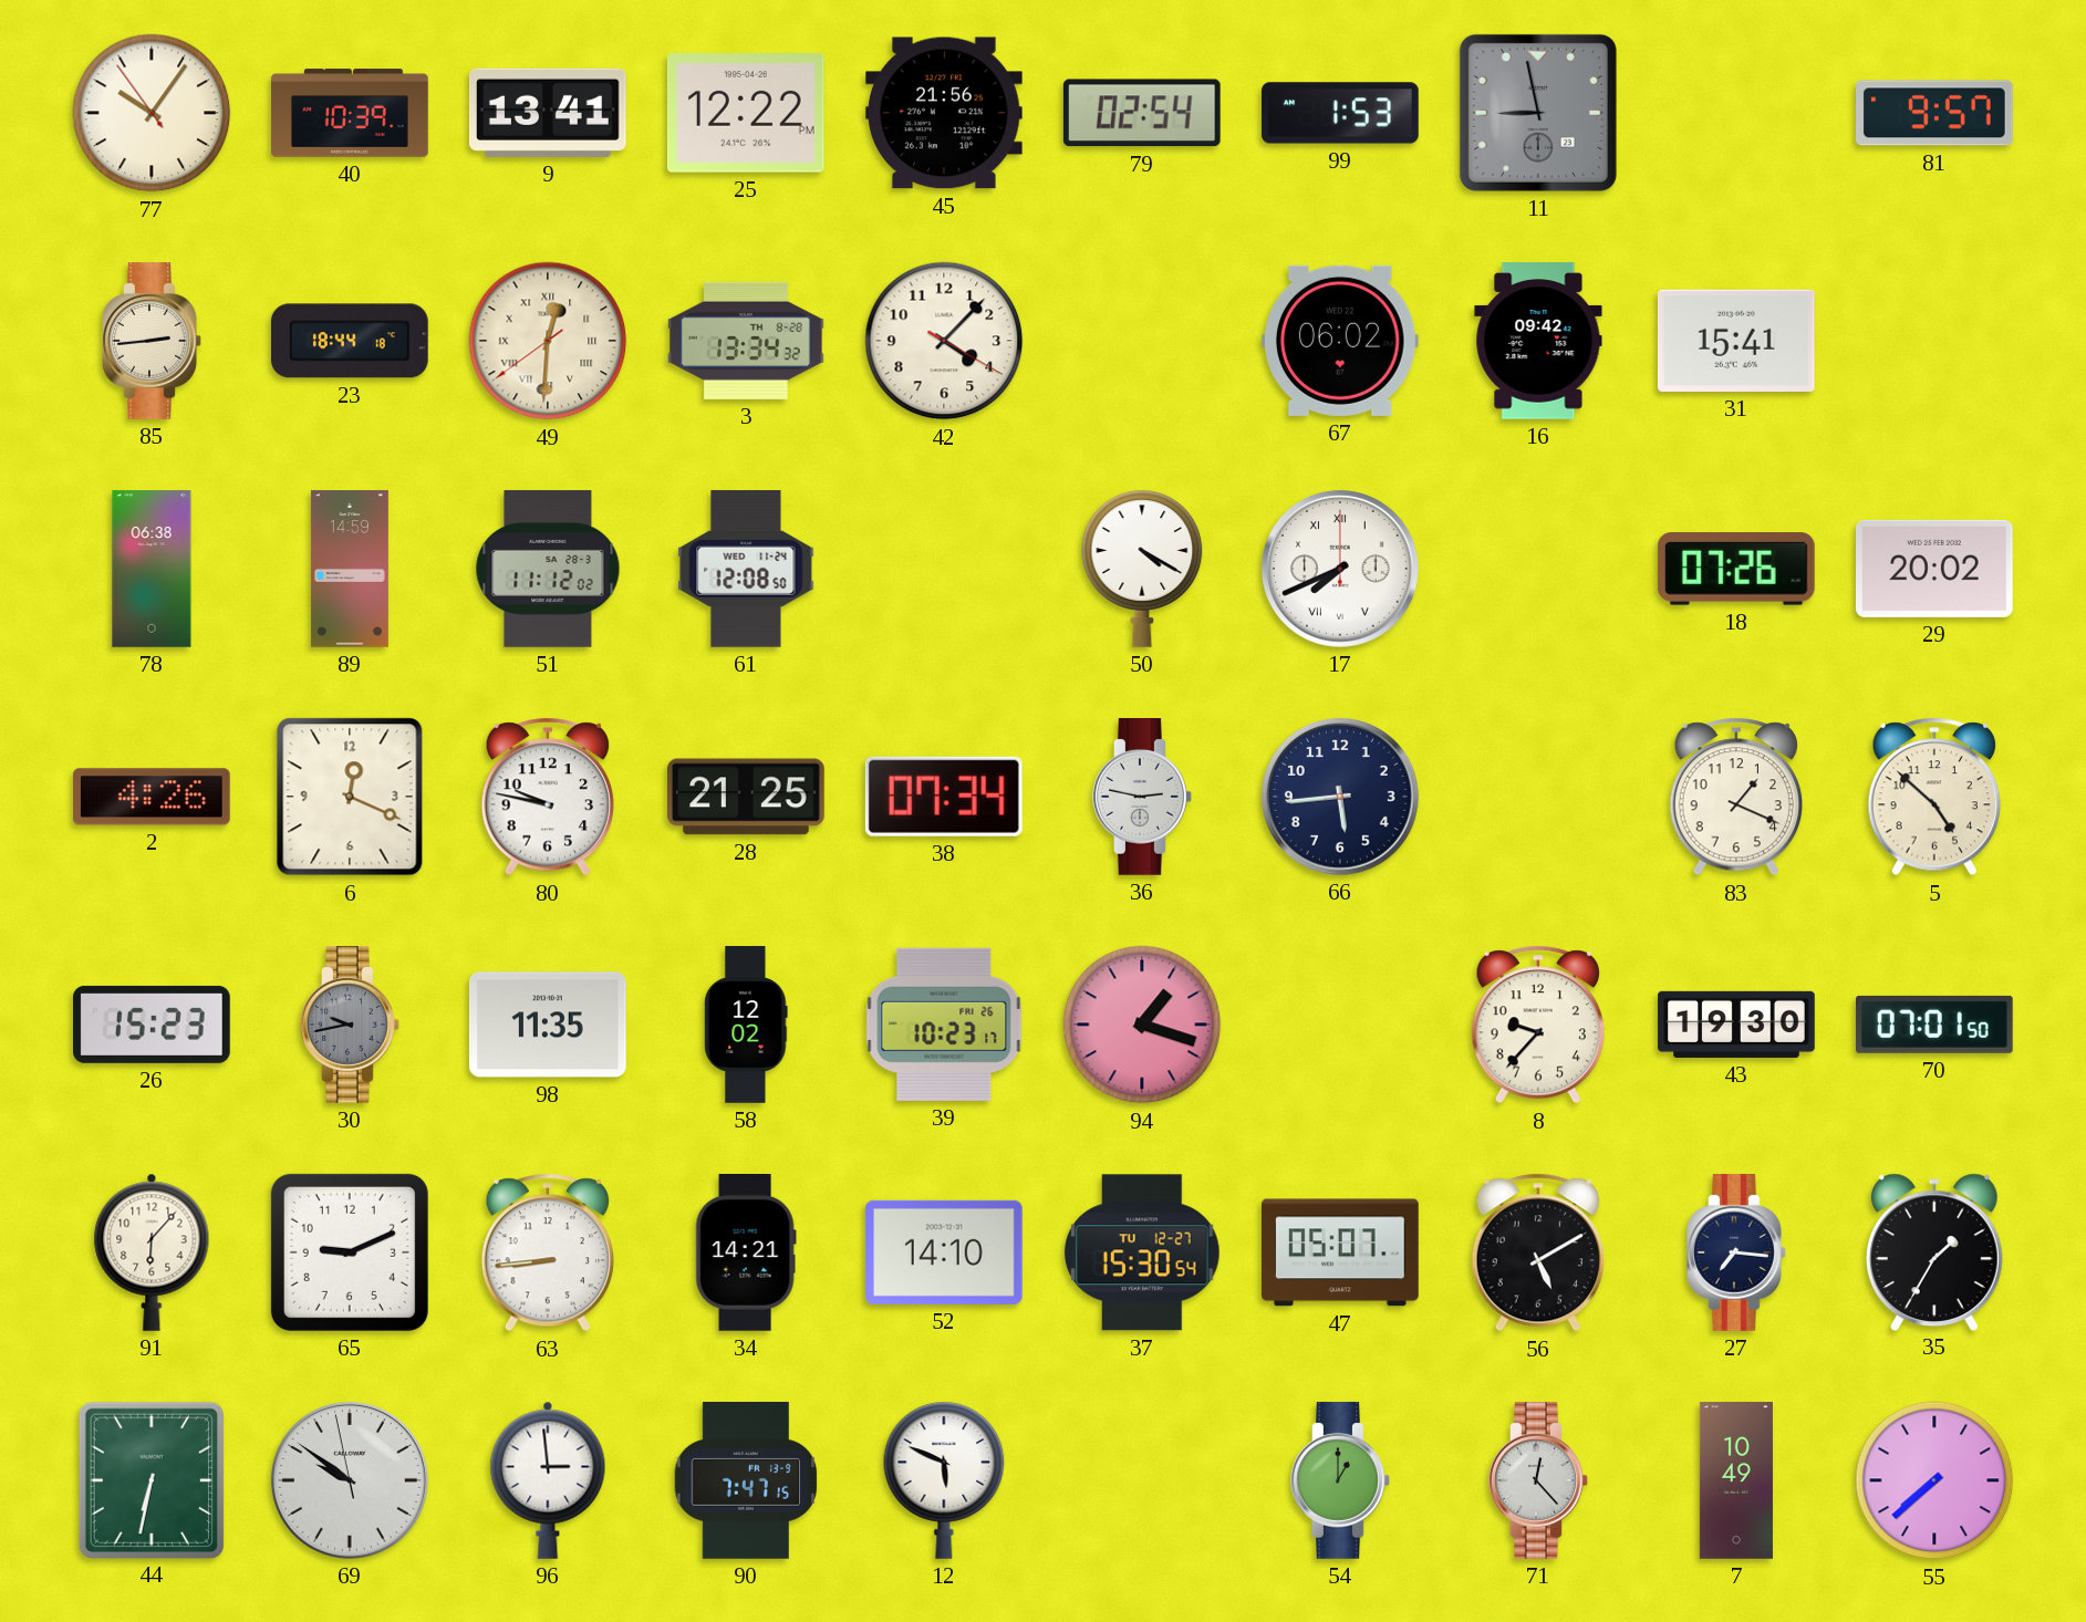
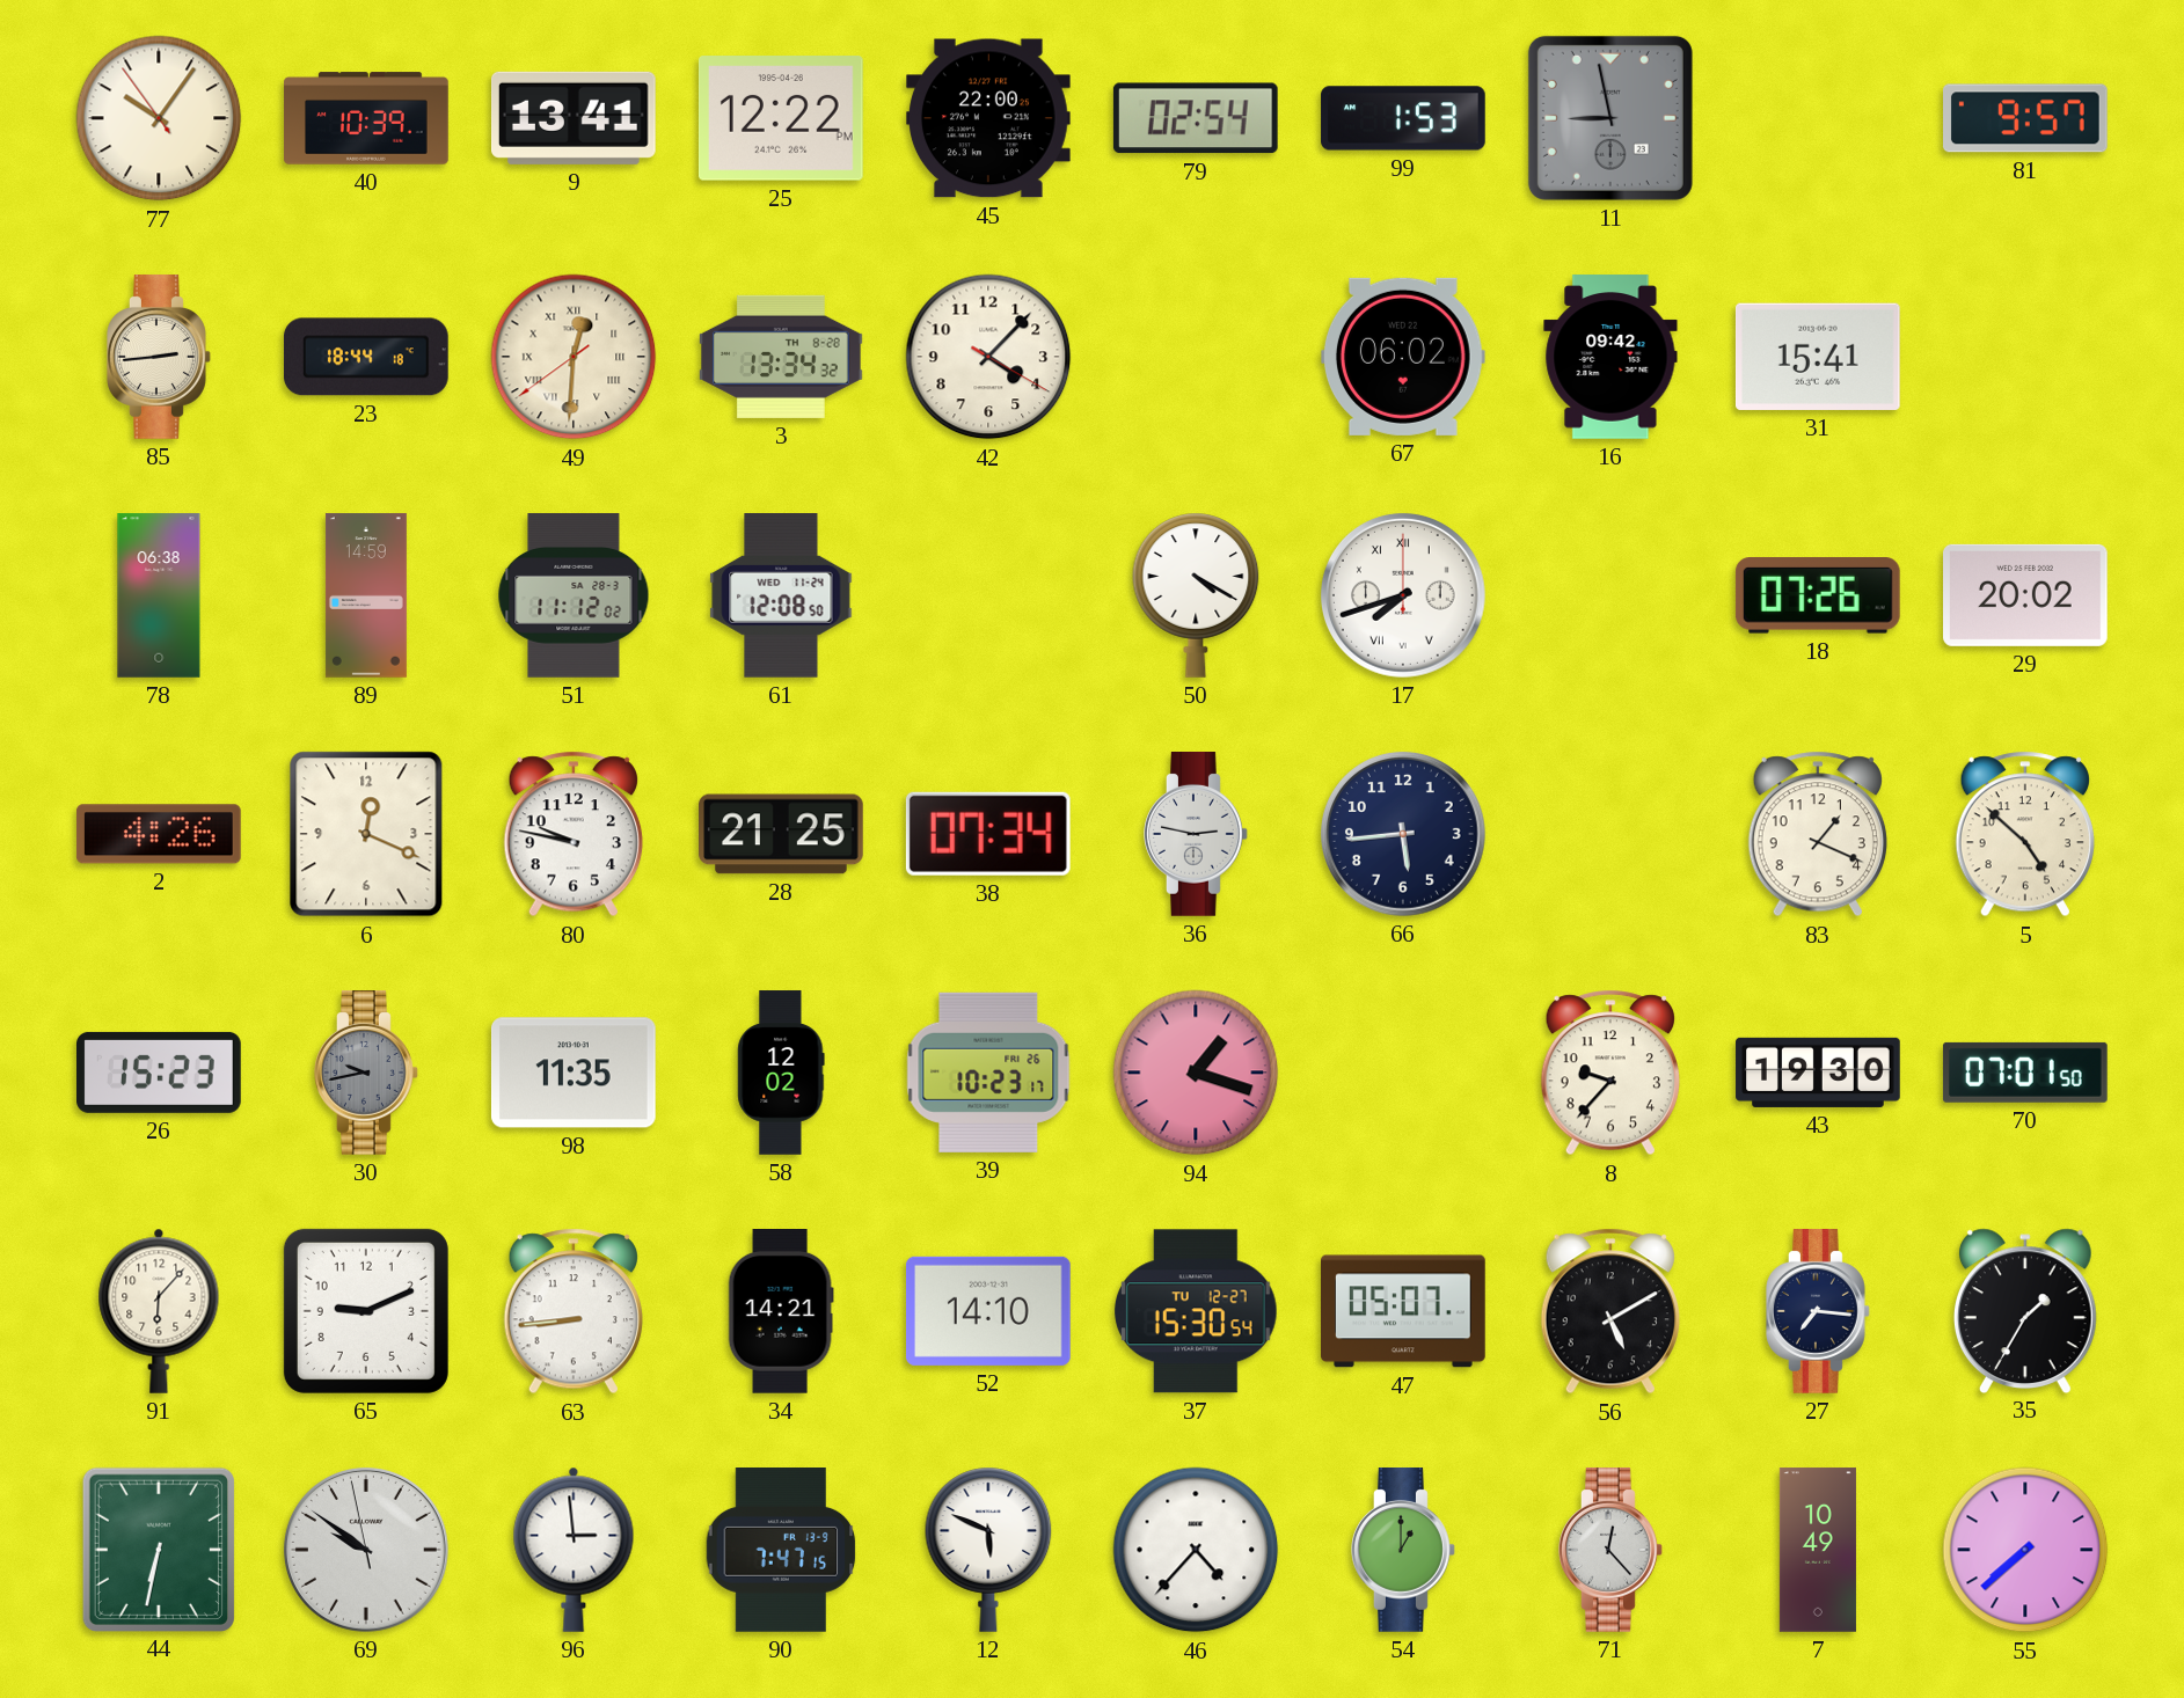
45: 21:56 -> 22:00 (989, 118)
17: 7:41 -> 7:42 (1403, 595)
46: none -> 4:37 (1196, 1550)
